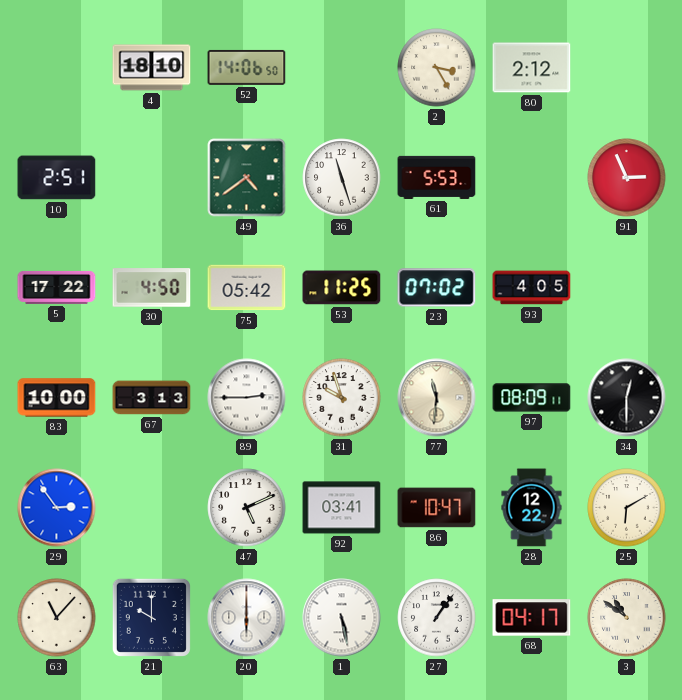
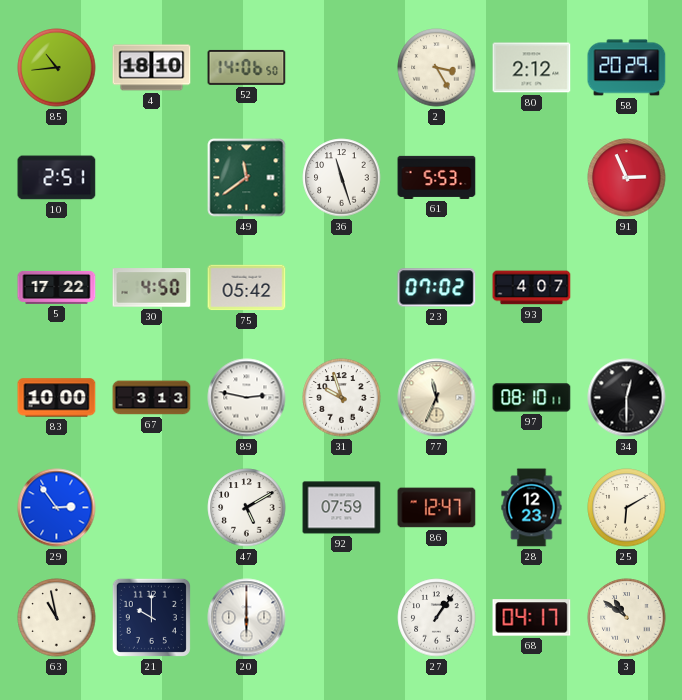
85: none -> 10:44 (57, 68)
58: none -> 20:29 (627, 68)
49: 4:39 -> 11:39 (247, 178)
53: 11:25 -> none (342, 288)
93: 4:05 -> 4:07 (532, 288)
89: 2:45 -> 2:47 (247, 398)
77: 11:31 -> 11:34 (437, 398)
97: 08:09 -> 08:10 (532, 398)
47: 5:11 -> 5:10 (247, 508)
92: 03:41 -> 07:59 (342, 508)
86: 10:47 -> 12:47 (437, 508)
28: 12:22 -> 12:23 (532, 508)
63: 11:07 -> 10:58 (57, 618)
1: 5:28 -> none (342, 618)
